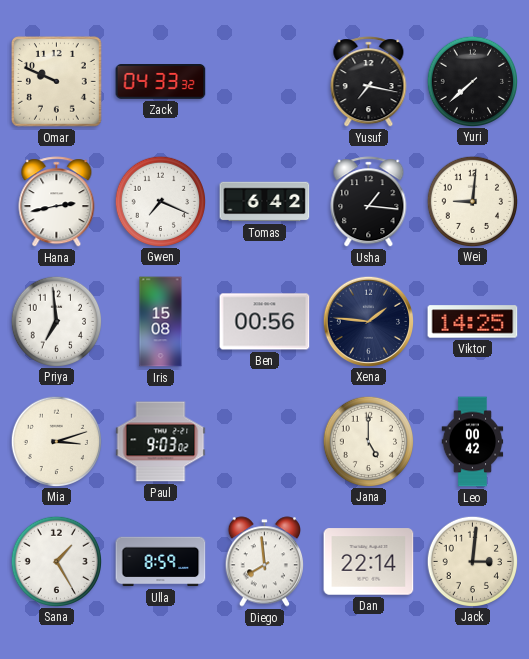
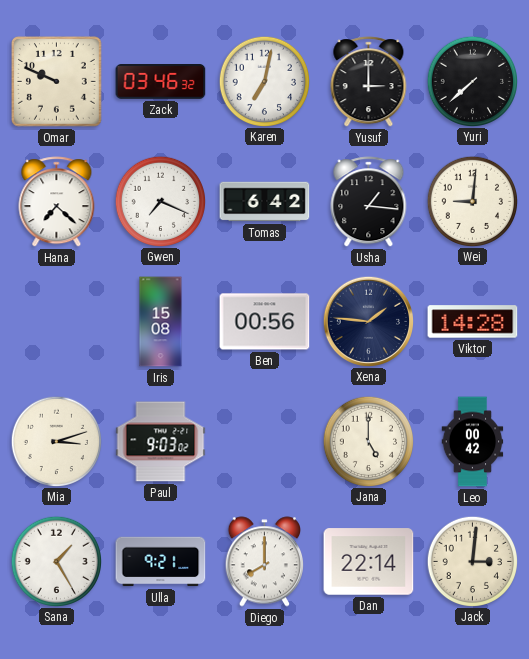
Zack: 04:33 -> 03:46 (161, 82)
Karen: none -> 7:02 (264, 81)
Yusuf: 7:17 -> 3:00 (369, 82)
Hana: 2:43 -> 7:22 (57, 202)
Priya: 6:59 -> none (56, 321)
Viktor: 14:25 -> 14:28 (473, 322)
Ulla: 8:59 -> 9:21 (161, 562)
Diego: 7:59 -> 8:00 (264, 562)
